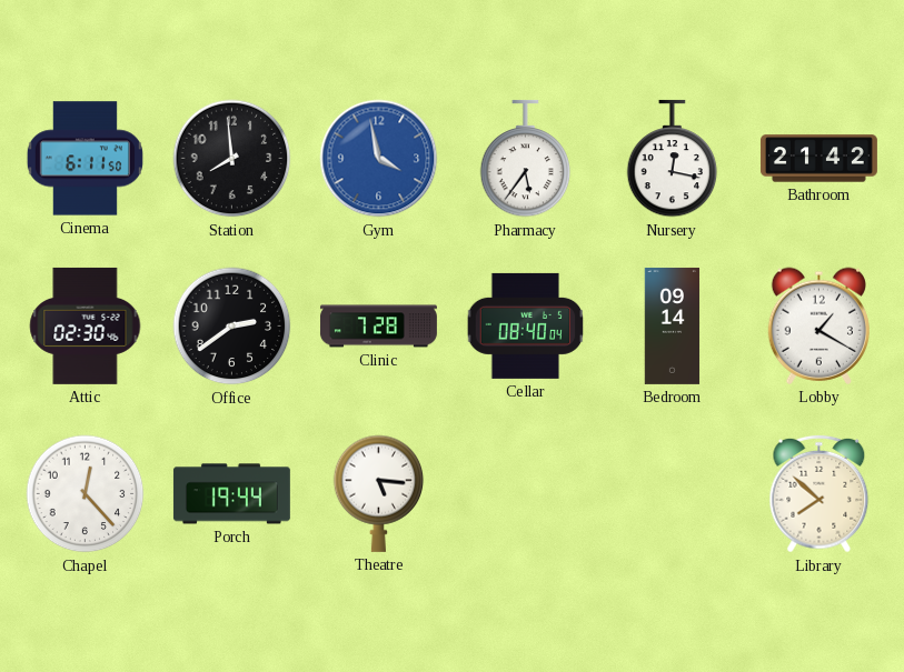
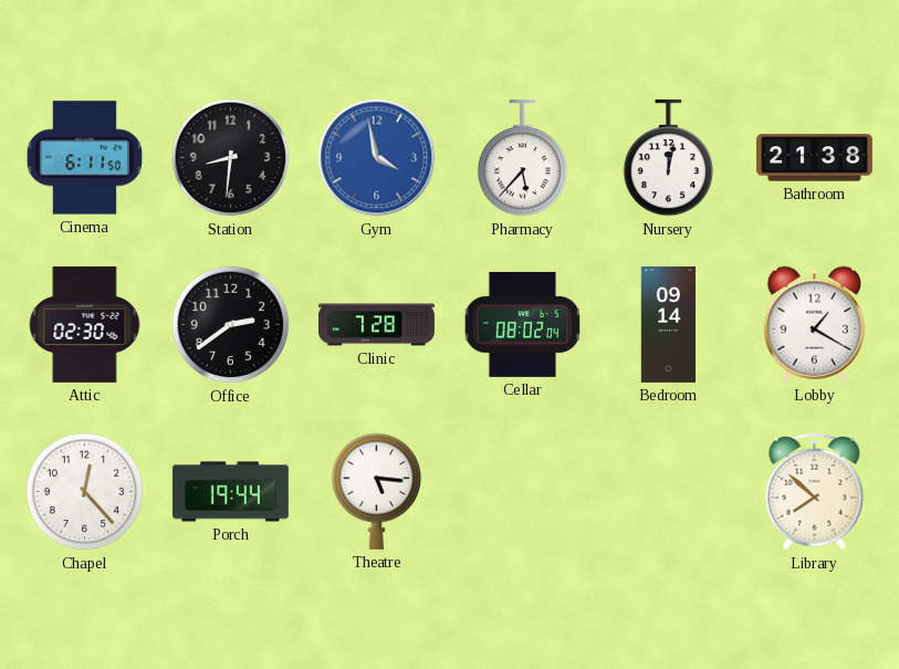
Station: 7:59 -> 8:31 (231, 158)
Pharmacy: 5:36 -> 5:37 (523, 158)
Nursery: 12:17 -> 12:02 (669, 158)
Bathroom: 21:42 -> 21:38 (814, 158)
Cellar: 08:40 -> 08:02 (523, 324)
